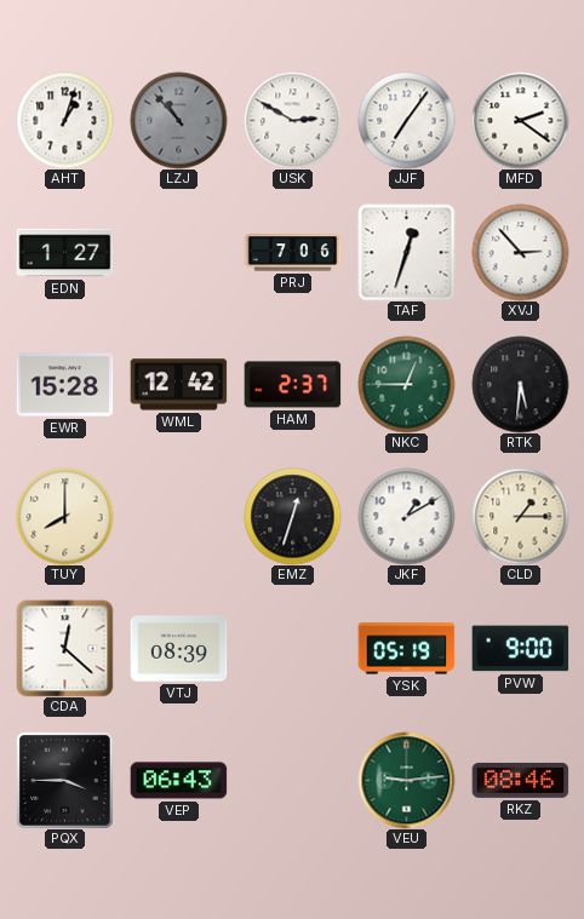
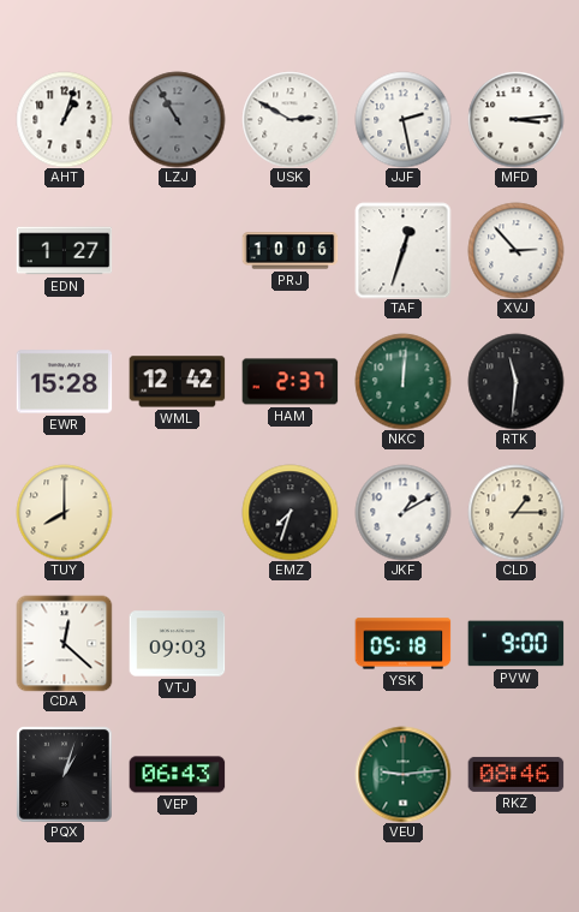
LZJ: 10:53 -> 10:55 (177, 119)
JJF: 7:06 -> 2:28 (402, 119)
MFD: 2:21 -> 3:14 (515, 119)
PRJ: 7:06 -> 10:06 (289, 251)
NKC: 12:45 -> 12:01 (402, 381)
RTK: 5:31 -> 11:31 (515, 381)
EMZ: 12:33 -> 7:33 (289, 512)
VTJ: 08:39 -> 09:03 (177, 644)
YSK: 05:19 -> 05:18 (402, 644)
PQX: 3:45 -> 1:03 (65, 775)
